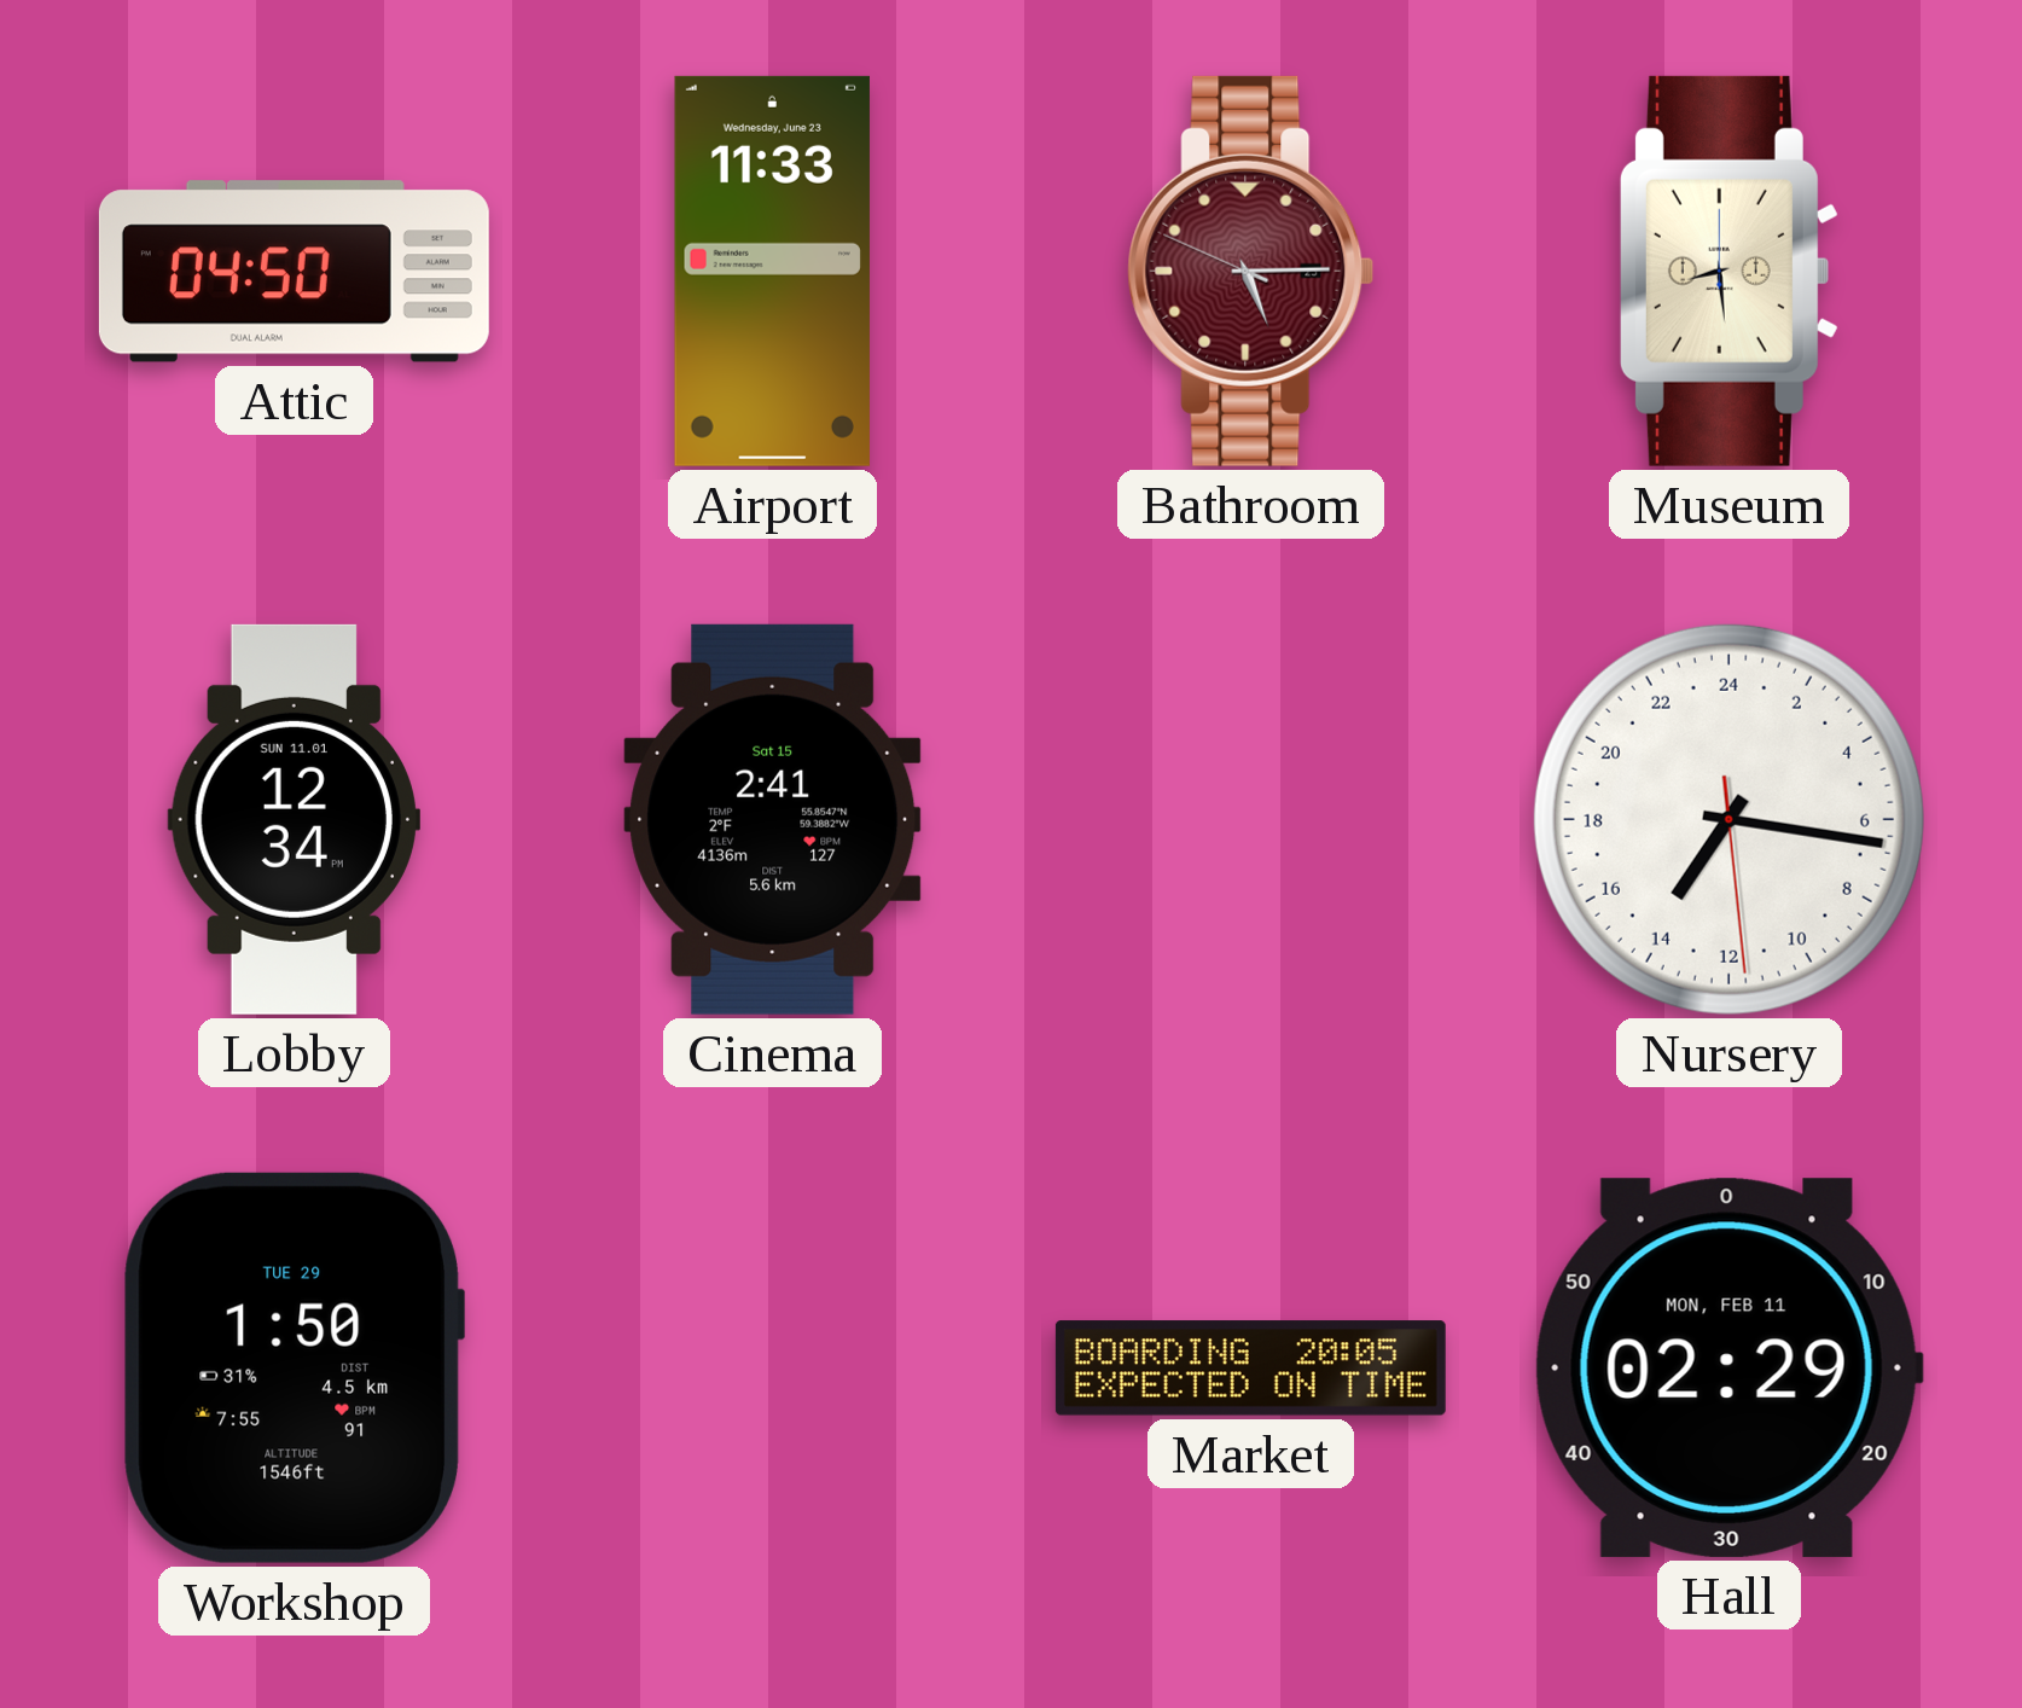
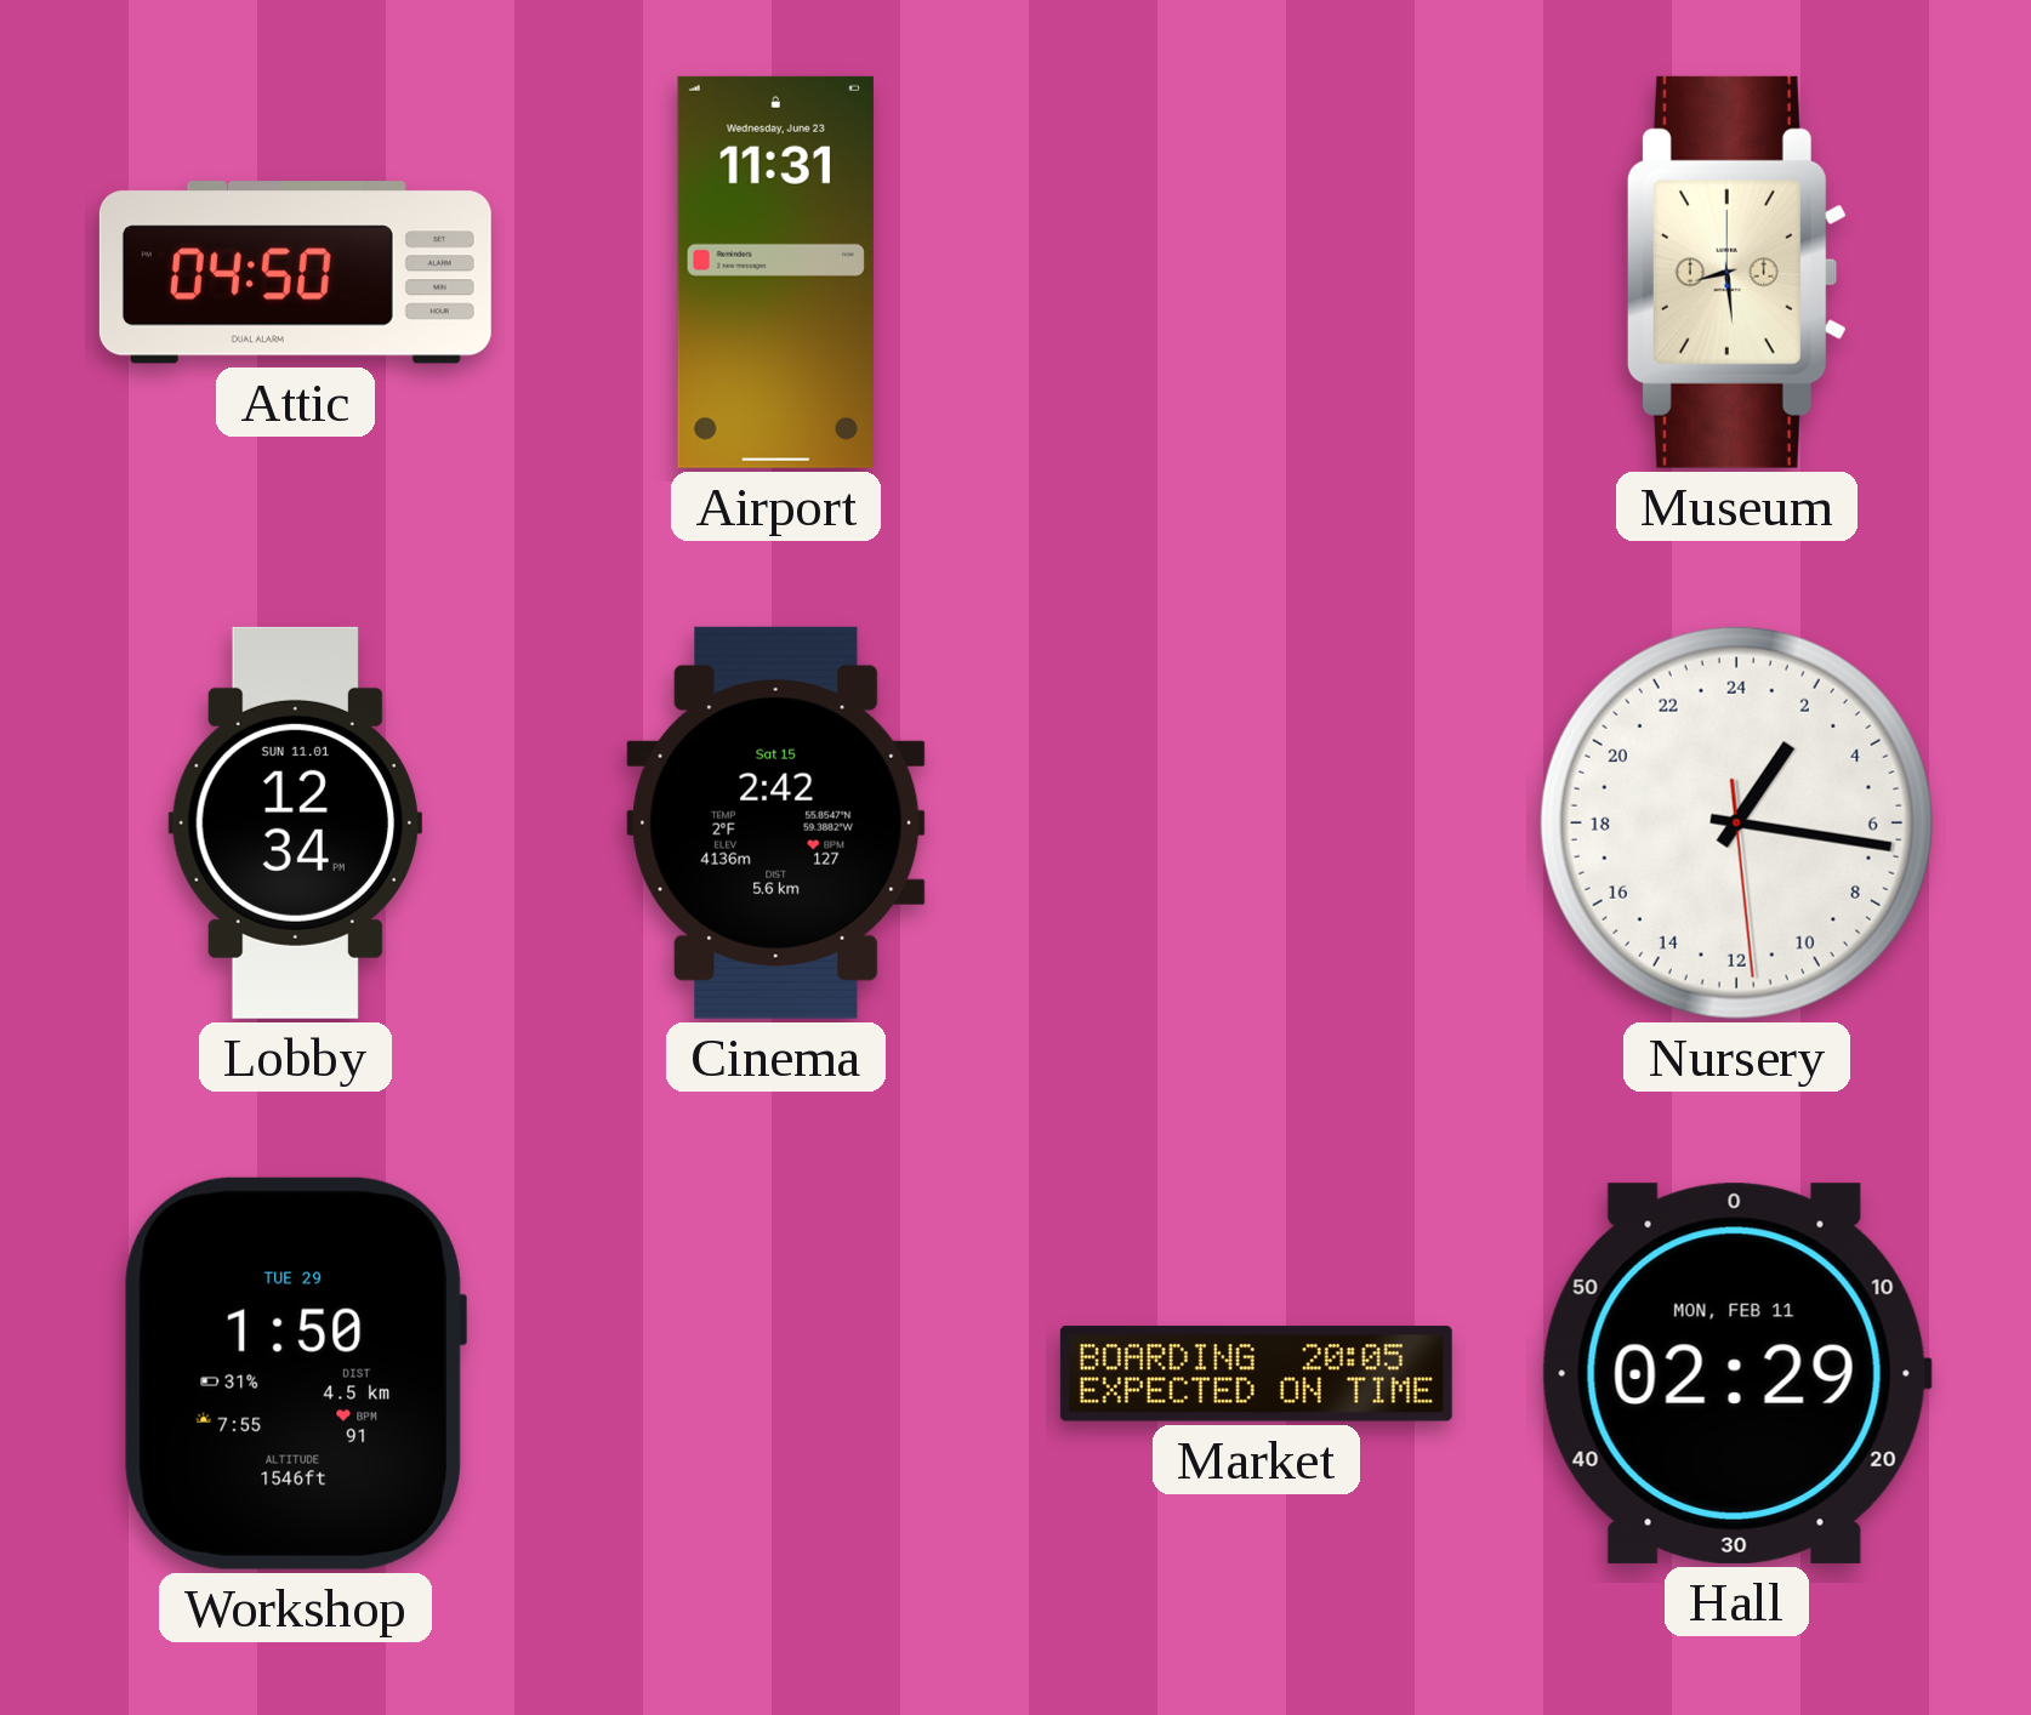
Airport: 11:33 -> 11:31 (775, 272)
Bathroom: 5:14 -> none (1251, 271)
Cinema: 2:41 -> 2:42 (776, 822)
Nursery: 14:16 -> 2:16 (1736, 822)
